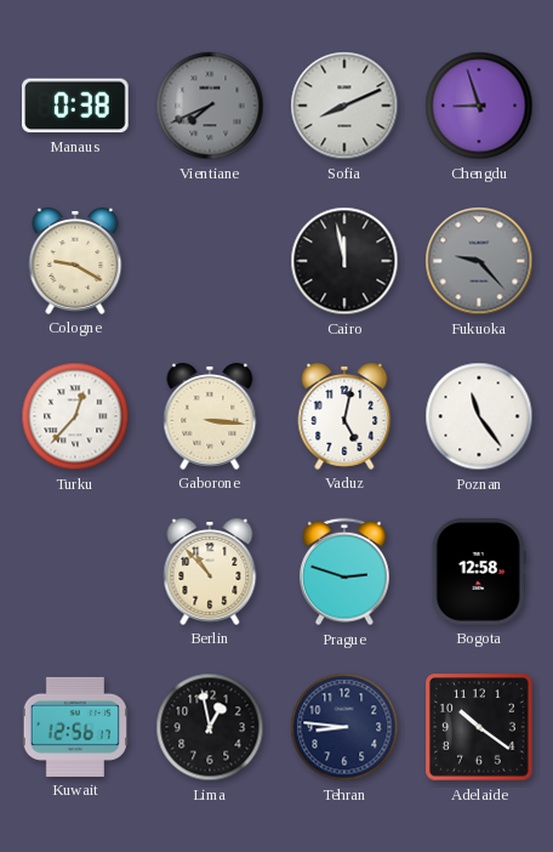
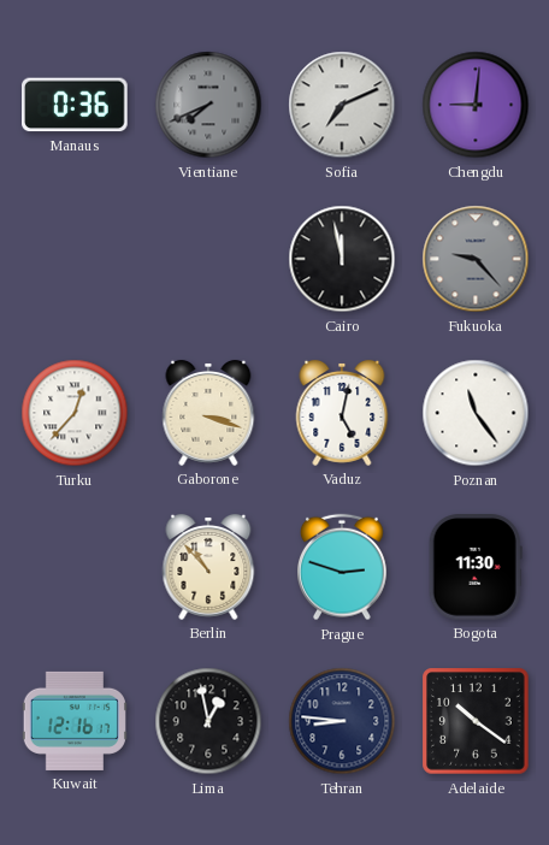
Manaus: 0:38 -> 0:36 (76, 105)
Sofia: 8:11 -> 7:11 (342, 105)
Chengdu: 8:57 -> 9:01 (476, 105)
Cologne: 9:20 -> none (75, 261)
Gaborone: 3:16 -> 3:18 (208, 413)
Bogota: 12:58 -> 11:30 (476, 567)
Kuwait: 12:56 -> 12:16 (75, 721)
